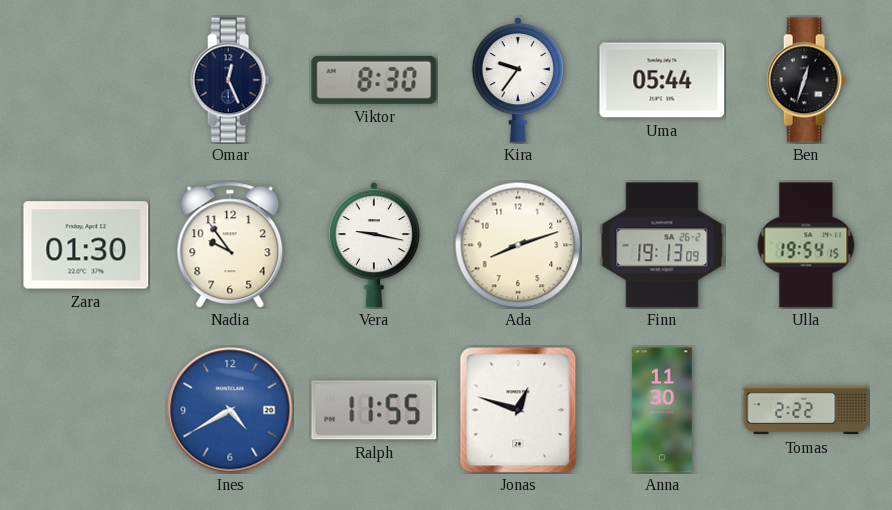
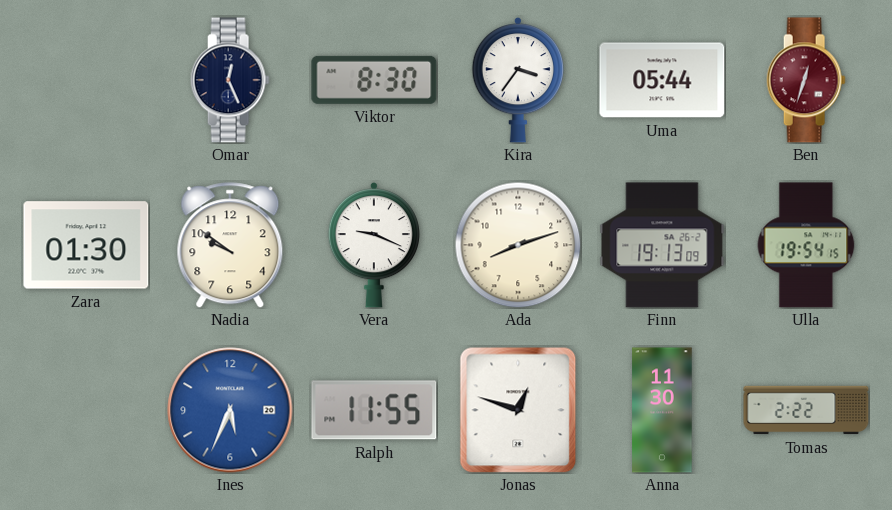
Kira: 9:36 -> 3:36 (517, 80)
Ben dial: black -> burgundy (806, 80)
Nadia: 9:54 -> 9:51 (230, 245)
Vera: 9:17 -> 9:19 (373, 245)
Ines: 4:40 -> 5:34 (230, 410)
